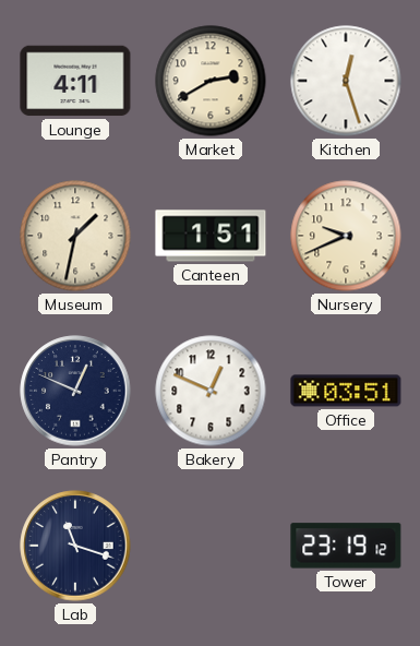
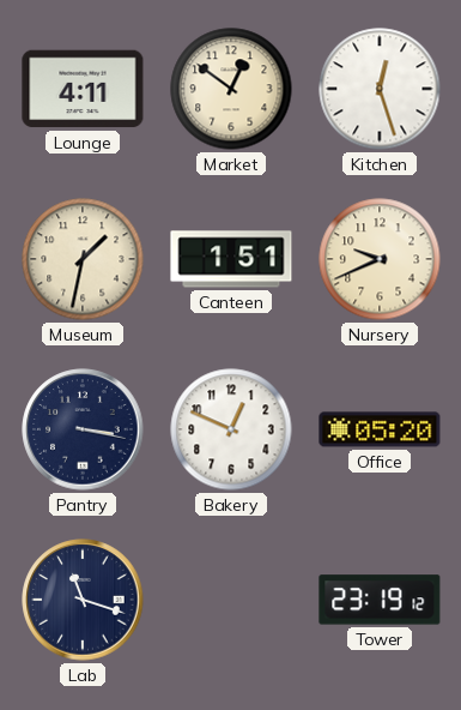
Market: 2:40 -> 12:51 (231, 89)
Pantry: 12:49 -> 3:17 (83, 429)
Office: 03:51 -> 05:20 (380, 429)
